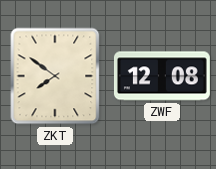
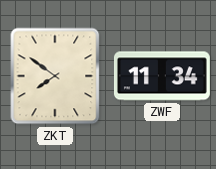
ZWF: 12:08 -> 11:34 (162, 76)
